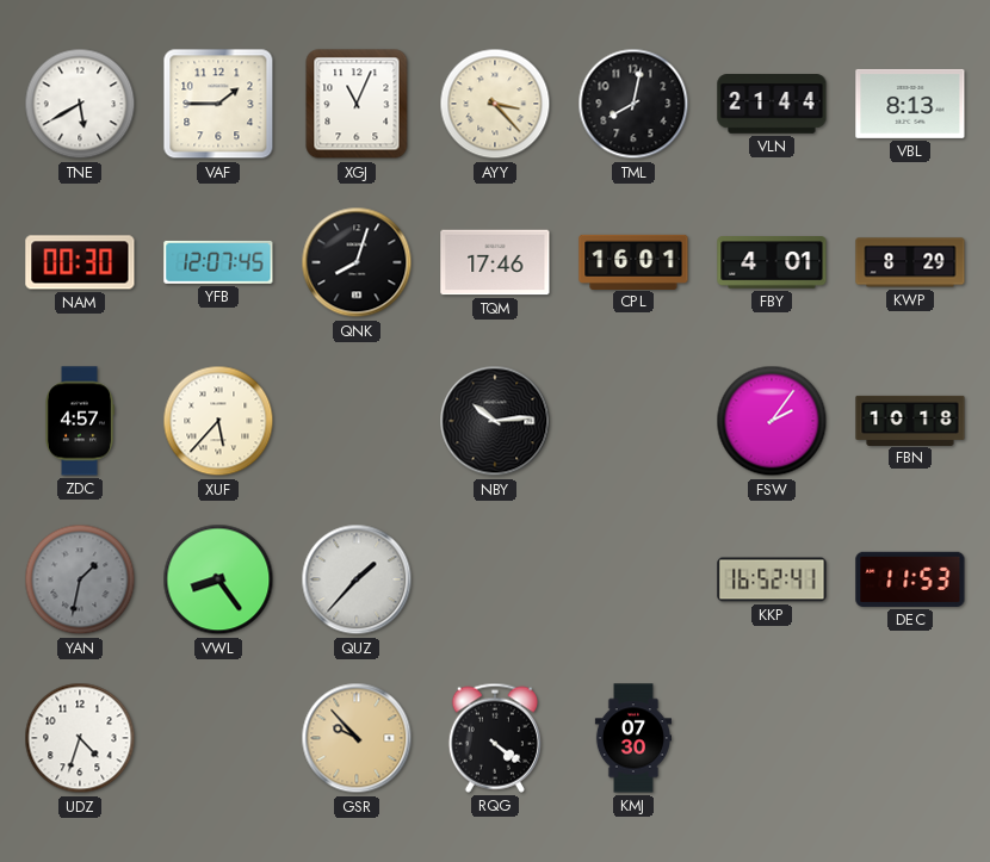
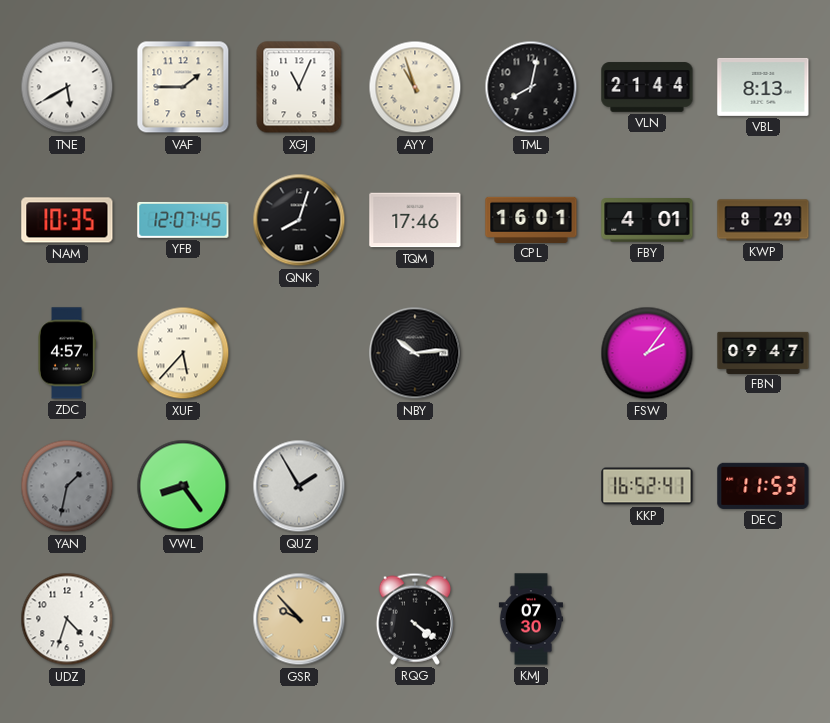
AYY: 3:23 -> 10:57 (415, 87)
NAM: 00:30 -> 10:35 (67, 220)
FBN: 10:18 -> 09:47 (763, 352)
QUZ: 1:37 -> 1:55 (299, 486)
